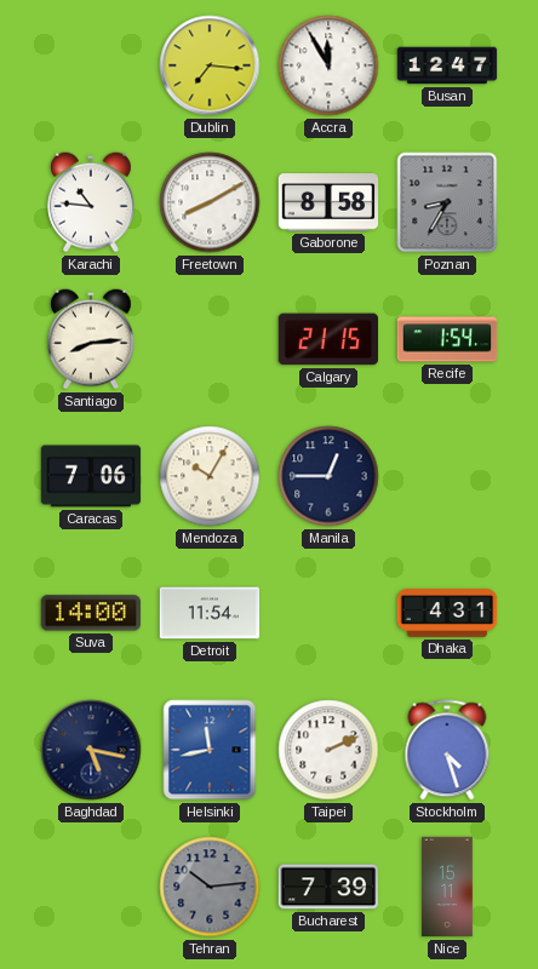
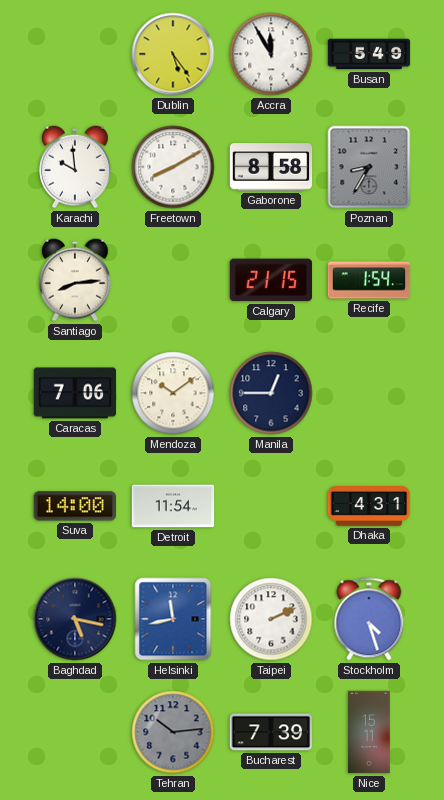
Dublin: 7:16 -> 5:24 (173, 54)
Busan: 12:47 -> 5:49 (369, 54)
Karachi: 10:46 -> 9:59 (76, 167)
Mendoza: 10:05 -> 10:09 (173, 393)
